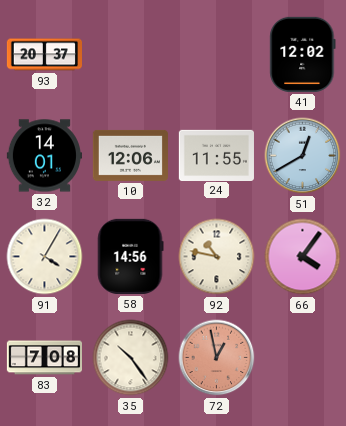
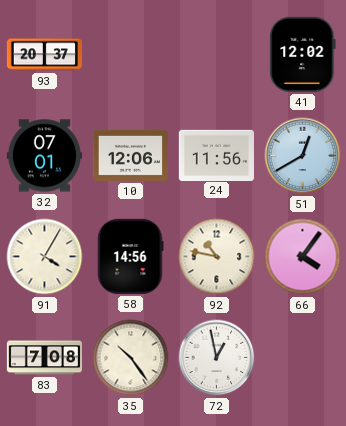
32: 14:01 -> 07:01 (44, 156)
24: 11:55 -> 11:56 (216, 155)
72 dial: salmon -> white (217, 358)
